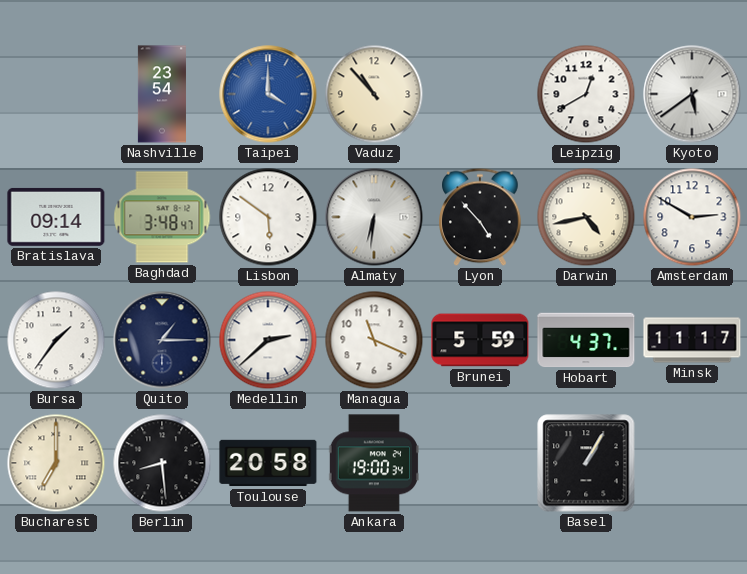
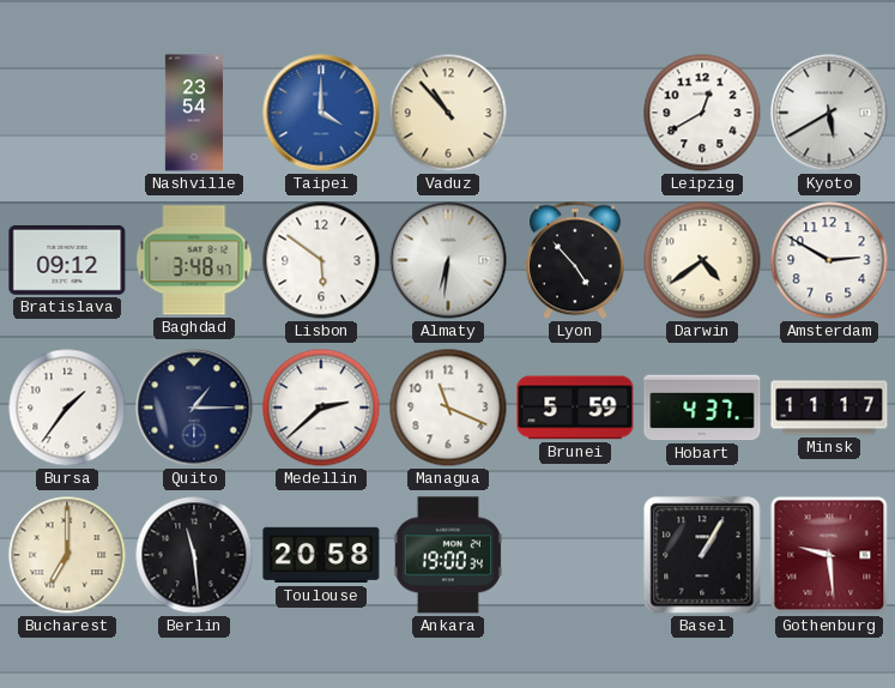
Kyoto: 5:39 -> 5:40 (829, 113)
Bratislava: 09:14 -> 09:12 (67, 260)
Darwin: 4:43 -> 4:39 (702, 260)
Berlin: 8:29 -> 11:29 (194, 555)
Gothenburg: none -> 9:29 (829, 555)
